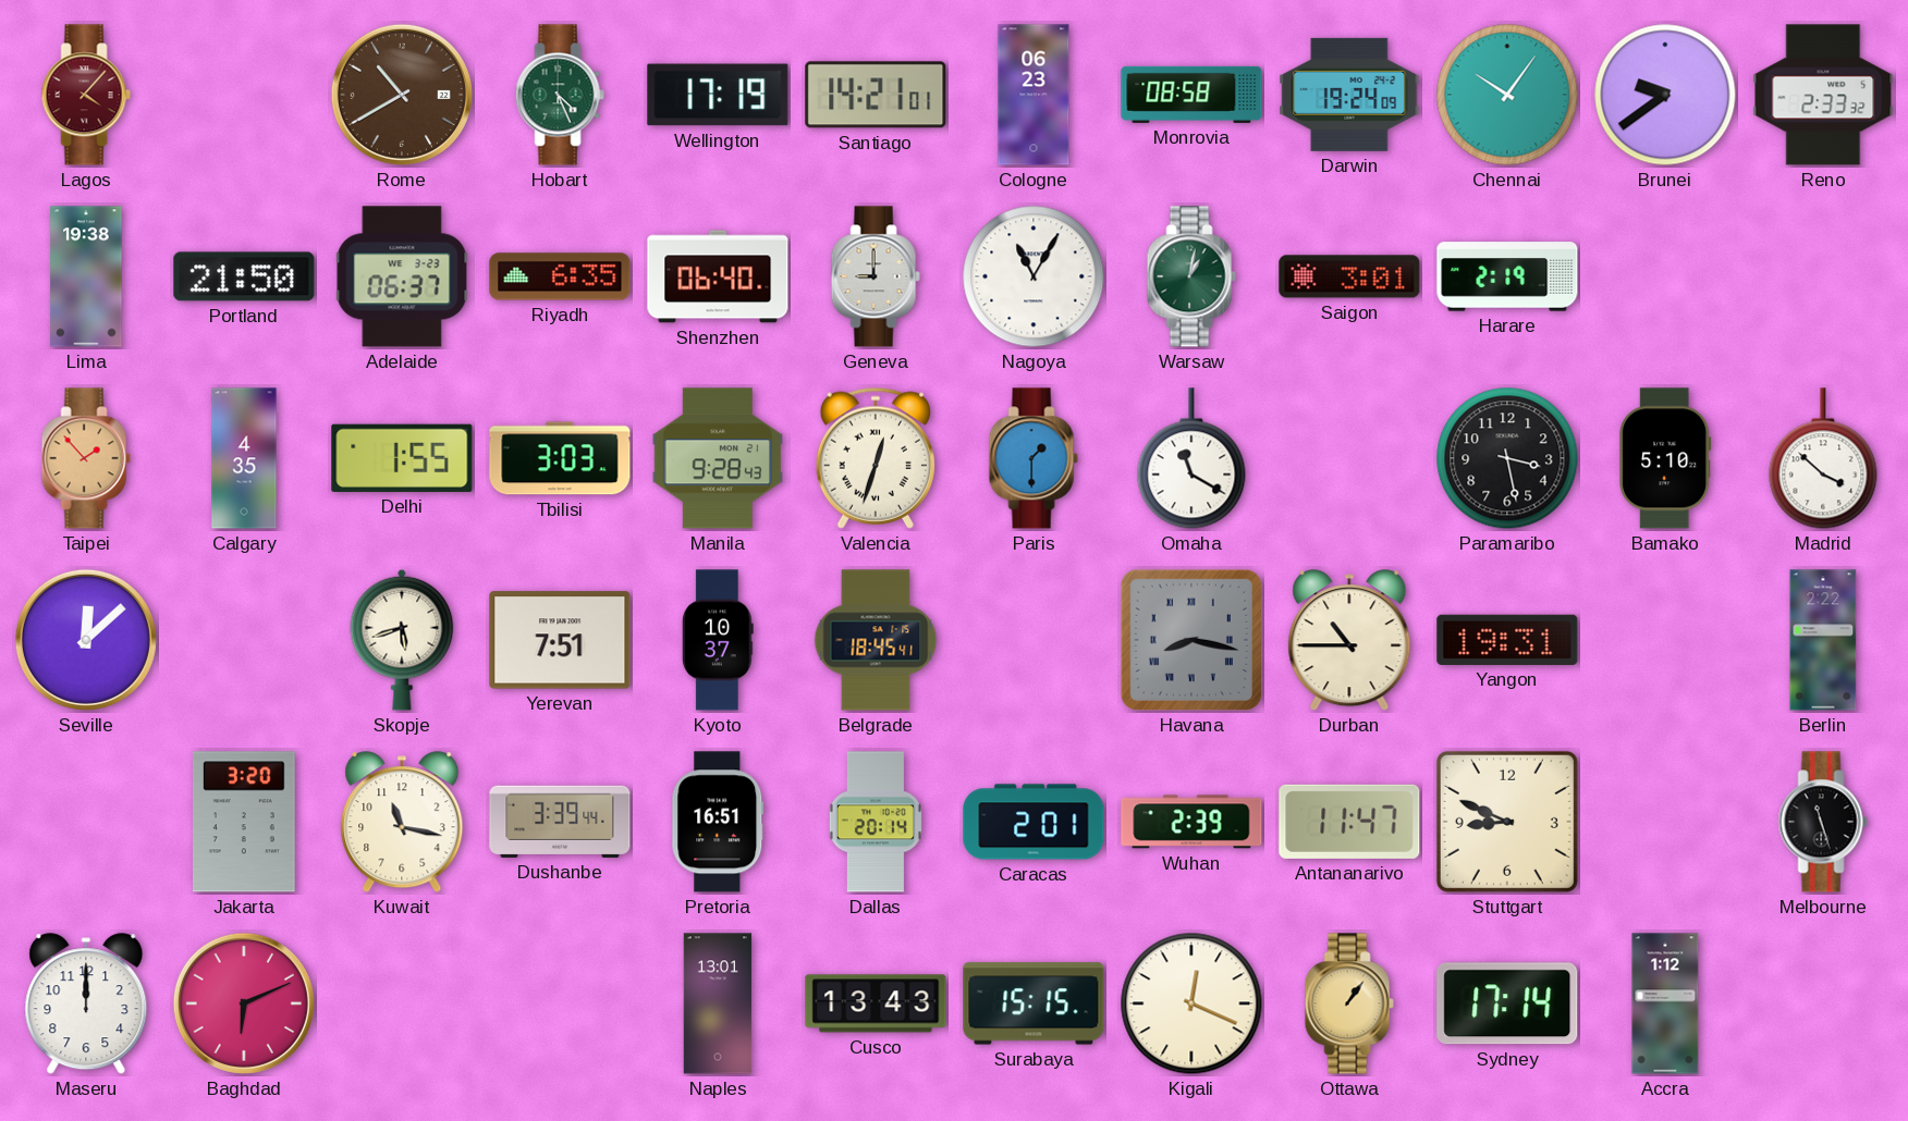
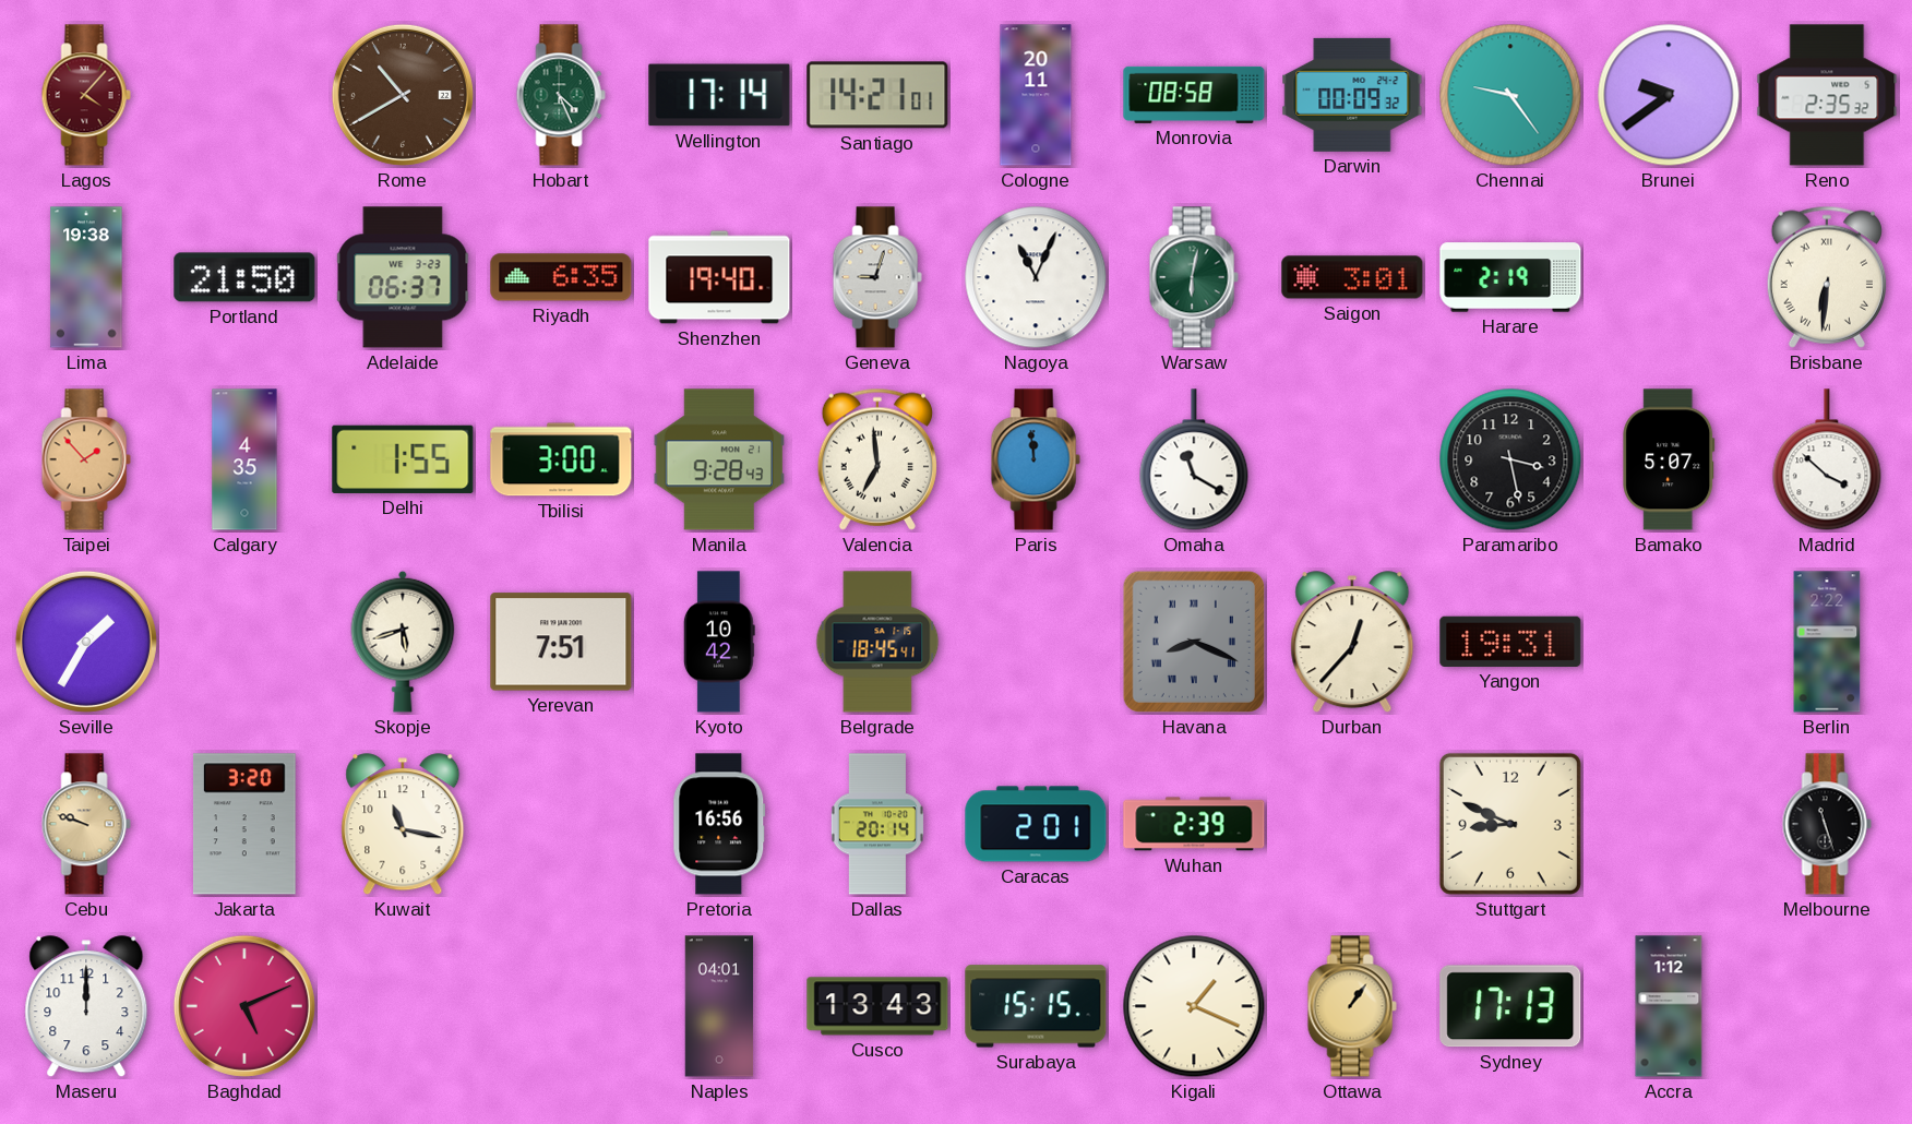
Wellington: 17:19 -> 17:14 (719, 95)
Cologne: 06:23 -> 20:11 (1036, 95)
Darwin: 19:24 -> 00:09 (1352, 95)
Chennai: 10:06 -> 9:24 (1510, 95)
Reno: 2:33 -> 2:35 (1827, 95)
Shenzhen: 06:40 -> 19:40 (719, 277)
Geneva: 9:00 -> 9:03 (877, 277)
Nagoya: 11:05 -> 11:04 (1036, 277)
Warsaw: 1:02 -> 6:02 (1194, 277)
Brisbane: none -> 6:31 (1827, 277)
Tbilisi: 3:03 -> 3:00 (561, 459)
Valencia: 12:33 -> 6:59 (877, 459)
Paris: 1:30 -> 11:59 (1036, 459)
Bamako: 5:10 -> 5:07 (1669, 459)
Seville: 12:08 -> 1:35 (86, 642)
Kyoto: 10:37 -> 10:42 (719, 642)
Havana: 8:17 -> 8:19 (1194, 642)
Durban: 10:45 -> 12:37 (1352, 643)
Cebu: none -> 9:48 (86, 824)
Dushanbe: 3:39 -> none (560, 822)
Pretoria: 16:51 -> 16:56 (719, 824)
Antananarivo: 11:47 -> none (1349, 822)
Baghdad: 6:11 -> 5:11 (244, 1006)
Naples: 13:01 -> 04:01 (719, 1006)
Kigali: 12:19 -> 1:19 (1194, 1006)
Sydney: 17:14 -> 17:13 (1510, 1006)
